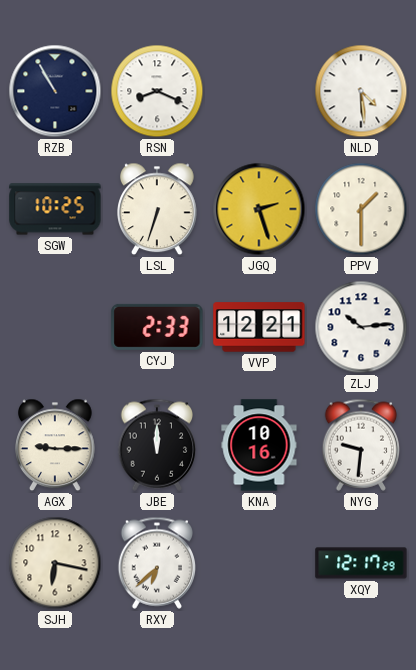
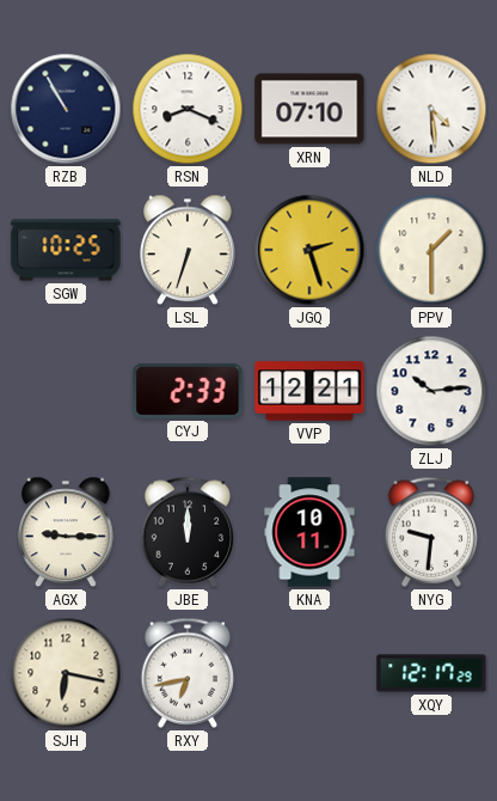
XRN: none -> 07:10 (309, 109)
KNA: 10:16 -> 10:11 (309, 532)
RXY: 6:38 -> 6:43 (188, 673)
